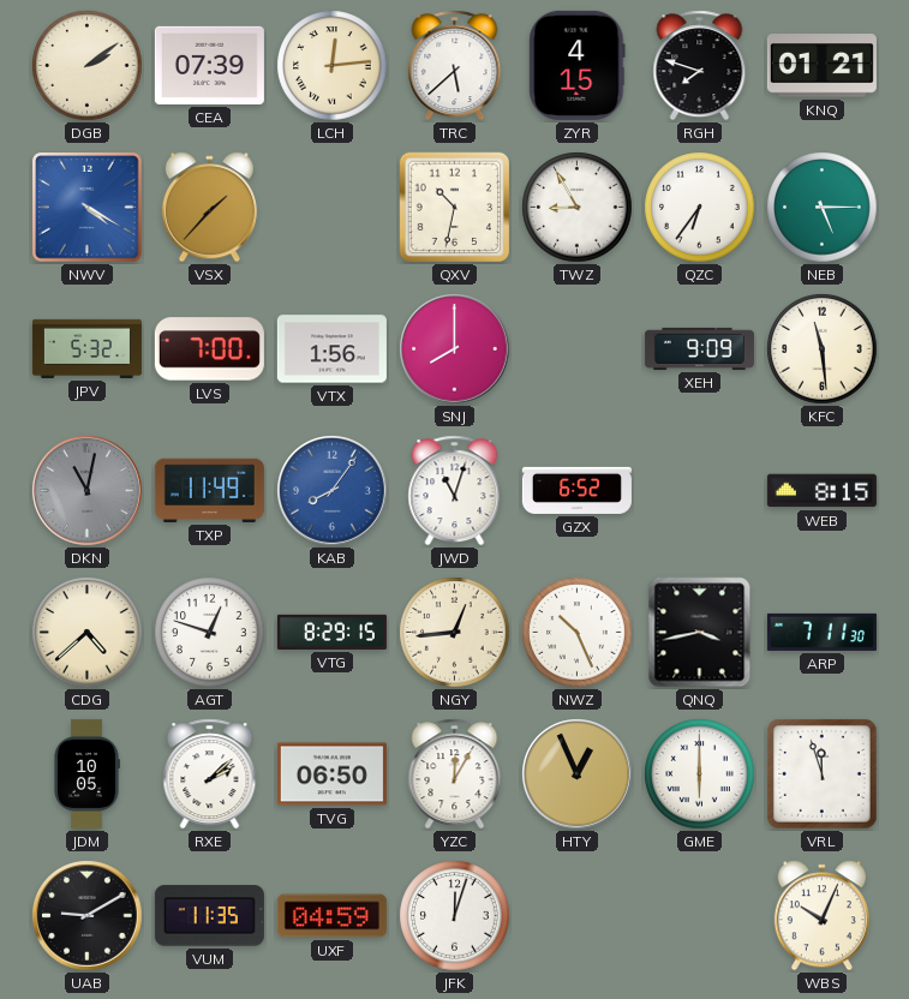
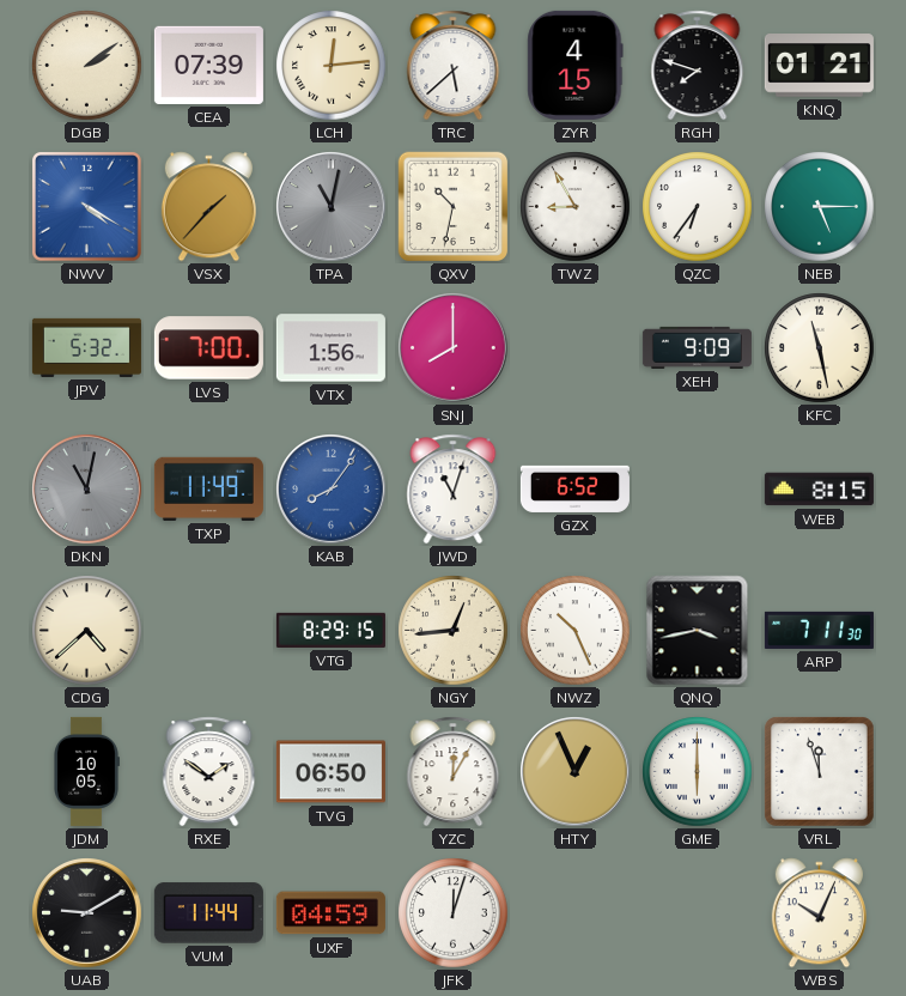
TPA: none -> 11:02 (332, 207)
KFC: 11:29 -> 11:28 (820, 348)
AGT: 12:48 -> none (210, 633)
RXE: 2:08 -> 1:51 (209, 772)
VUM: 11:35 -> 11:44 (208, 913)
